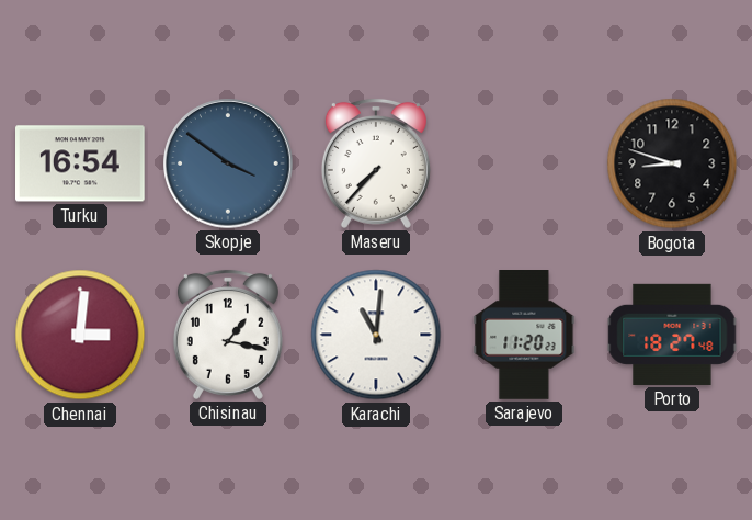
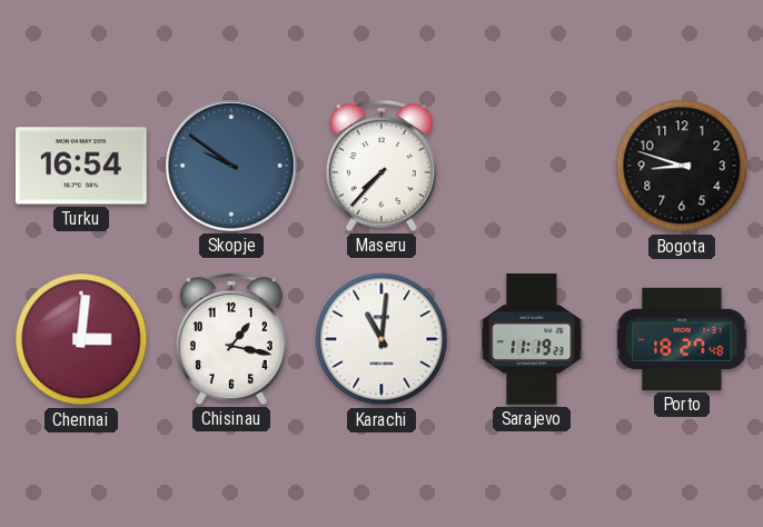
Skopje: 3:51 -> 9:51 (232, 167)
Sarajevo: 11:20 -> 11:19 (532, 340)
